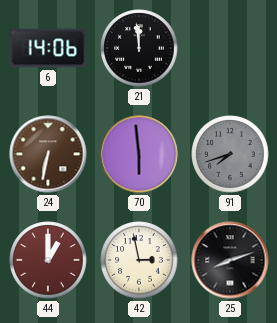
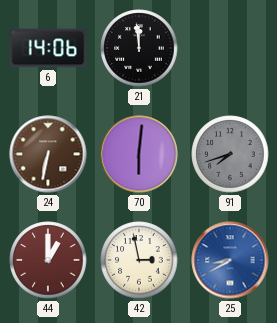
70: 5:59 -> 6:01 (139, 154)
25: 8:12 -> 8:40 (230, 260)
25 dial: black -> blue (230, 260)
